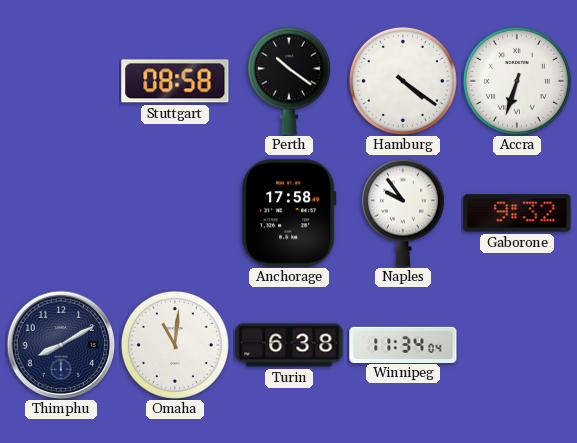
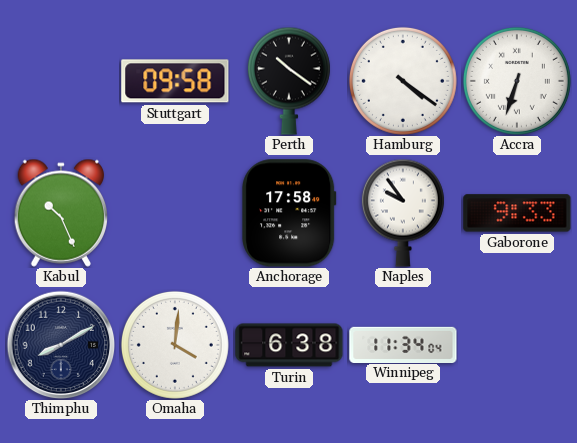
Stuttgart: 08:58 -> 09:58 (175, 81)
Kabul: none -> 10:26 (60, 213)
Gaborone: 9:32 -> 9:33 (517, 213)
Omaha: 11:01 -> 4:01 (175, 345)
